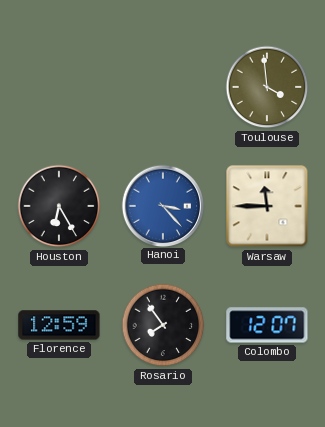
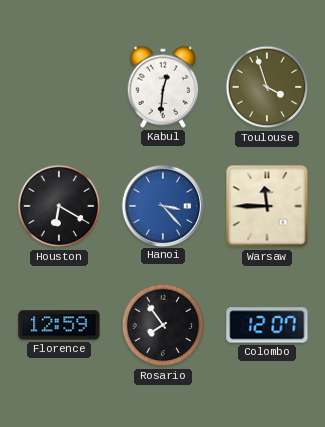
Kabul: none -> 12:31 (163, 87)
Toulouse: 3:59 -> 3:57 (267, 87)
Houston: 6:25 -> 6:20 (59, 206)
